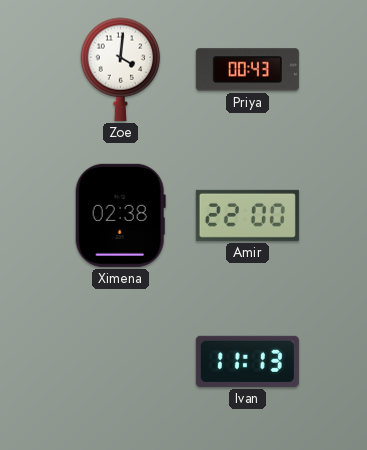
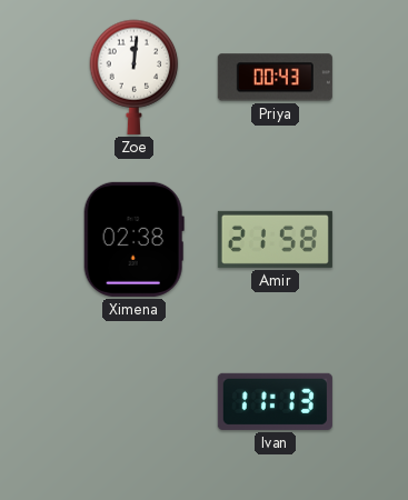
Zoe: 4:01 -> 12:01 (135, 77)
Amir: 22:00 -> 21:58 (275, 239)
